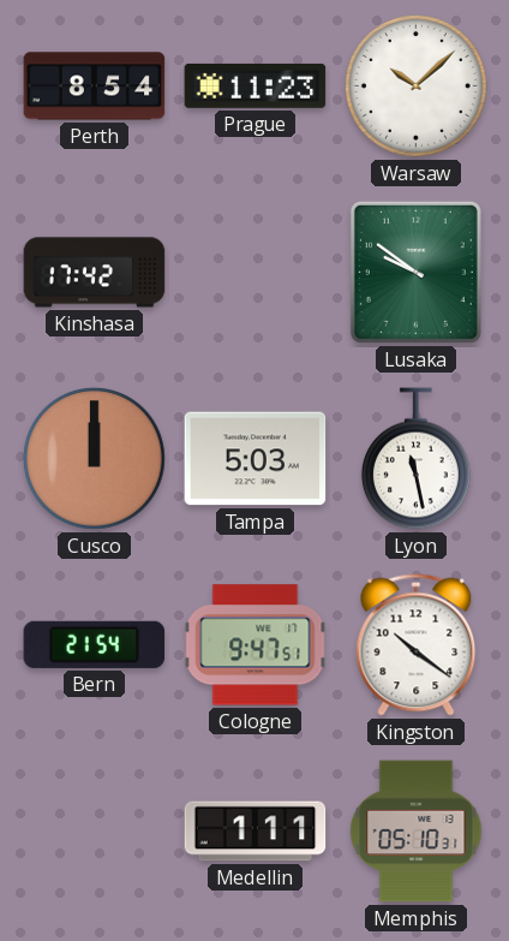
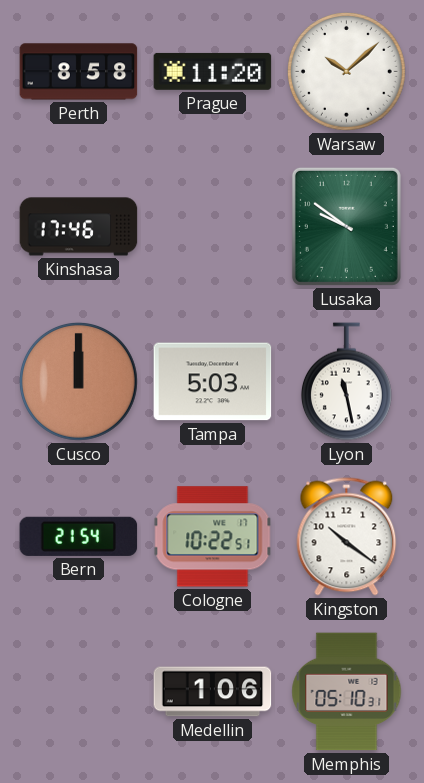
Perth: 8:54 -> 8:58 (79, 72)
Prague: 11:23 -> 11:20 (213, 71)
Kinshasa: 17:42 -> 17:46 (79, 227)
Cologne: 9:47 -> 10:22 (213, 537)
Medellin: 1:11 -> 1:06 (213, 692)
